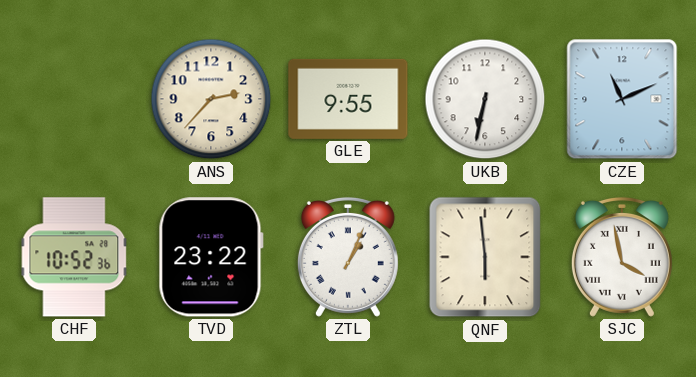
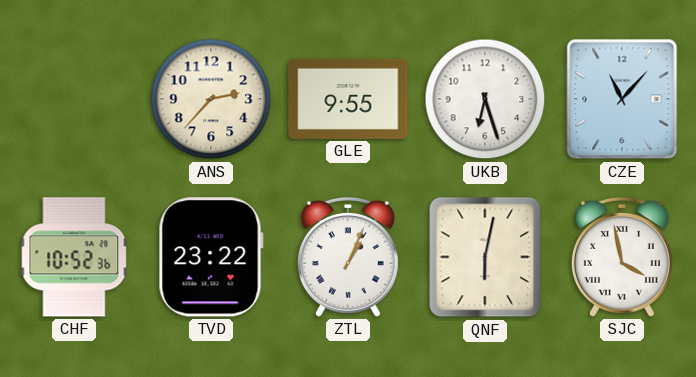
UKB: 6:32 -> 6:27 (485, 99)
CZE: 11:11 -> 11:07 (622, 99)
QNF: 5:59 -> 6:02 (485, 257)
